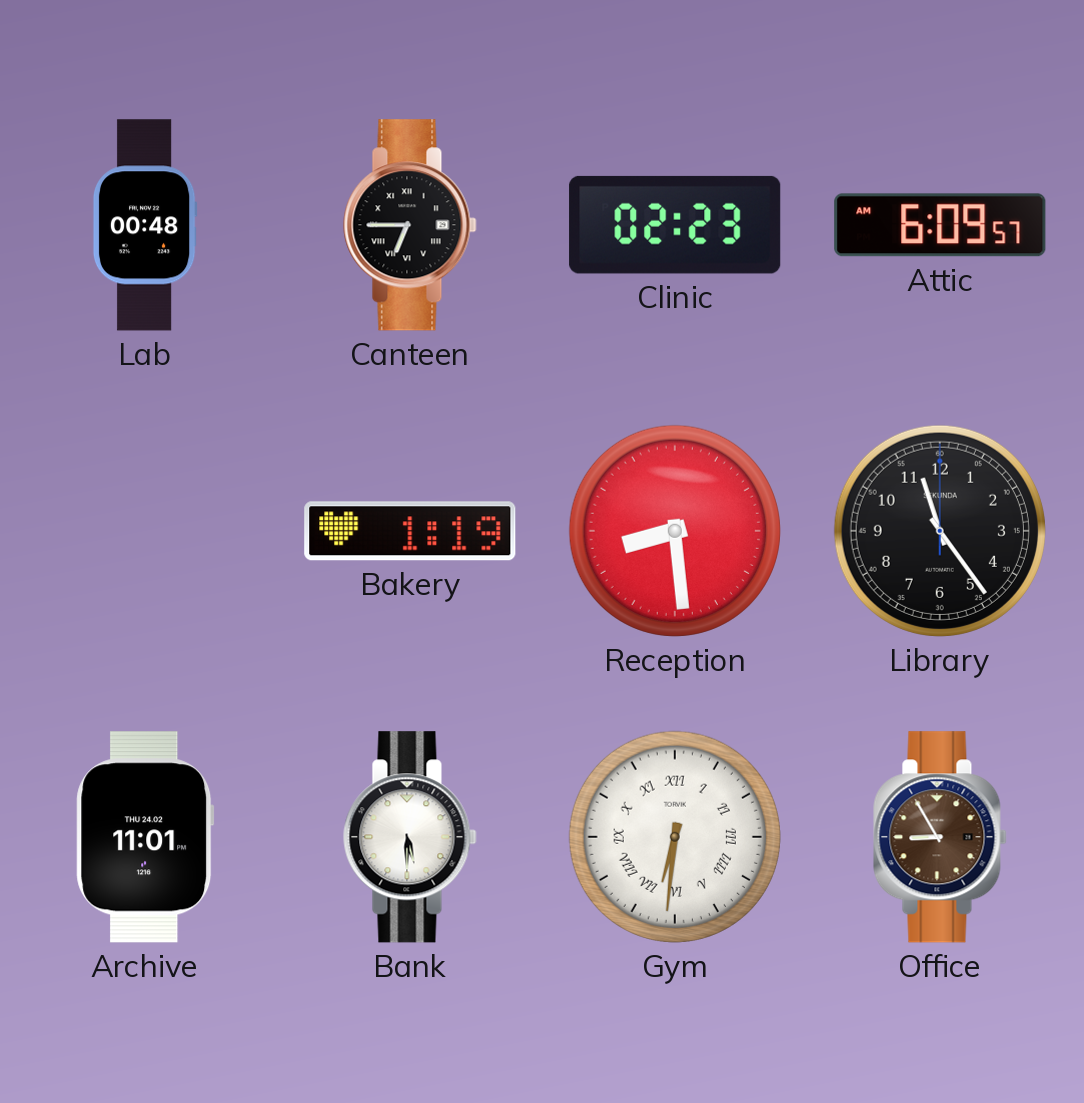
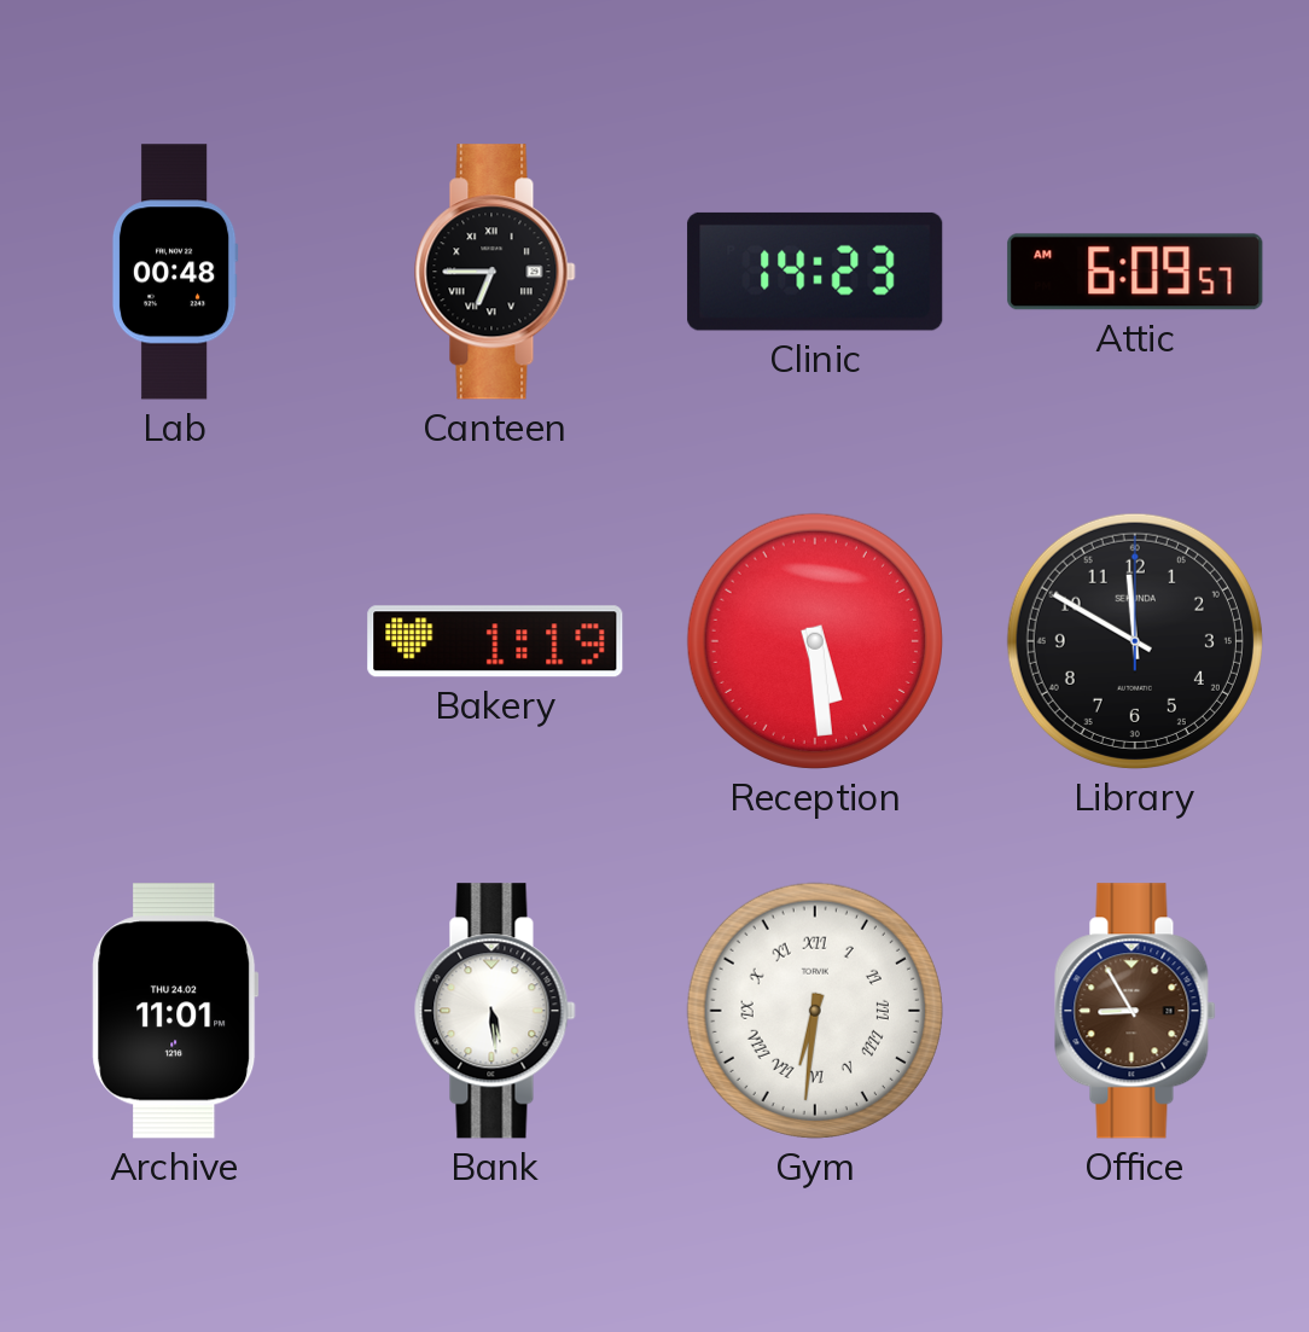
Clinic: 02:23 -> 14:23 (815, 272)
Reception: 8:29 -> 5:29 (815, 641)
Library: 11:24 -> 11:50 (1135, 641)
Bank: 5:30 -> 5:29 (495, 1011)
